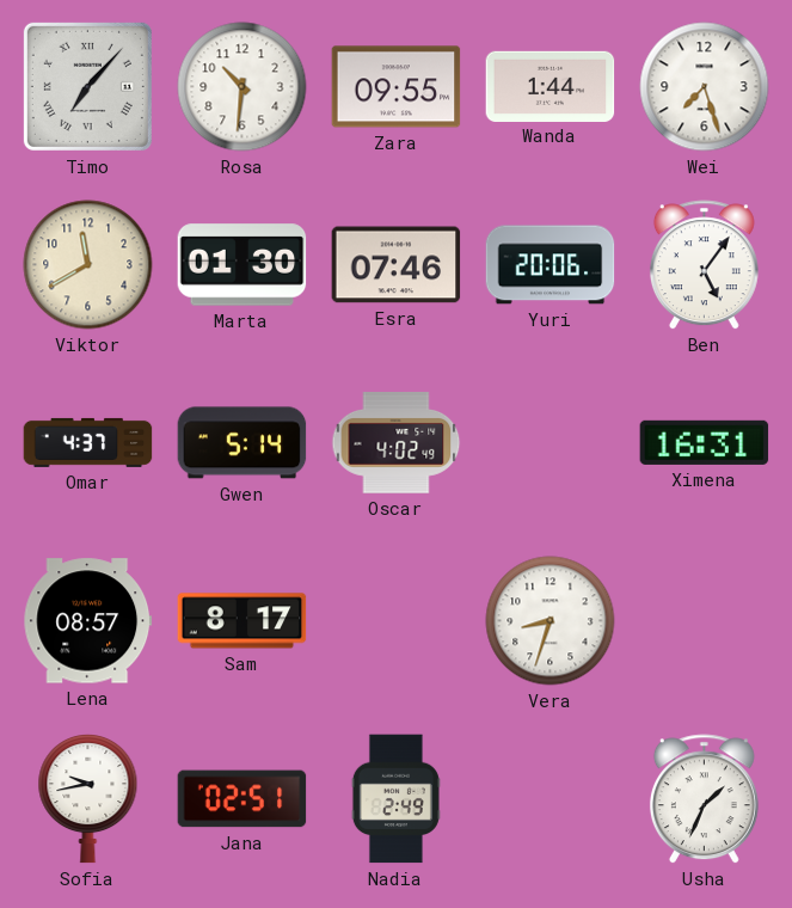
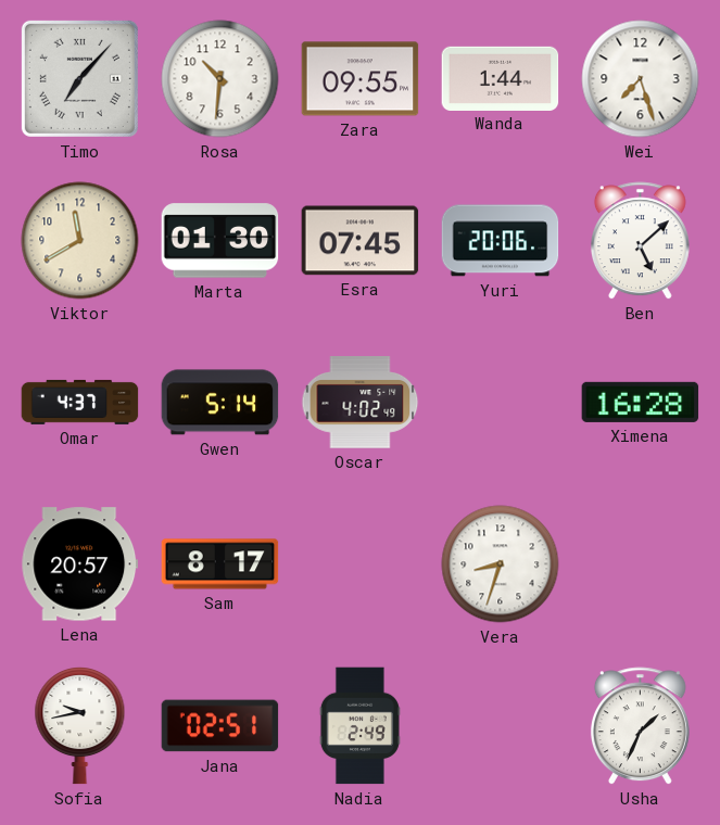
Esra: 07:46 -> 07:45 (361, 241)
Ben: 5:06 -> 5:08 (640, 241)
Ximena: 16:31 -> 16:28 (641, 402)
Lena: 08:57 -> 20:57 (80, 564)
